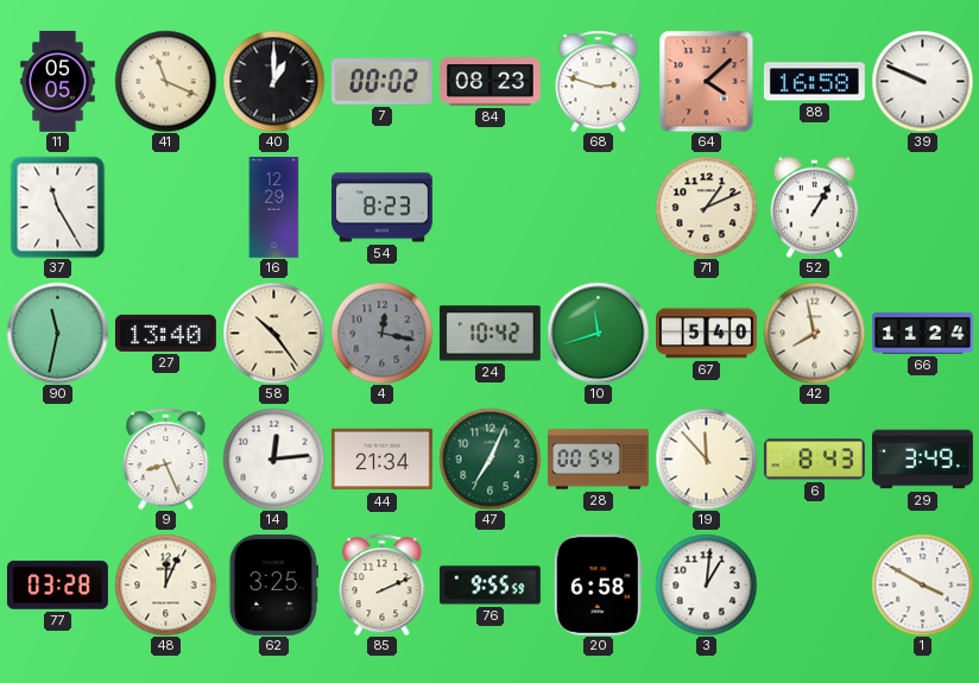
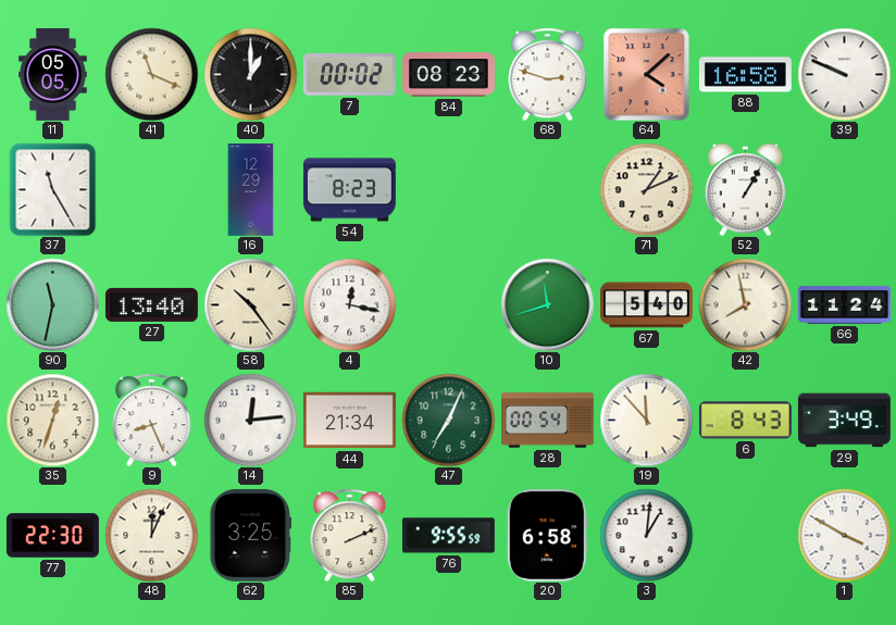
4 dial: grey -> white (349, 304)
24: 10:42 -> none (489, 334)
35: none -> 12:33 (52, 420)
77: 03:28 -> 22:30 (53, 536)
